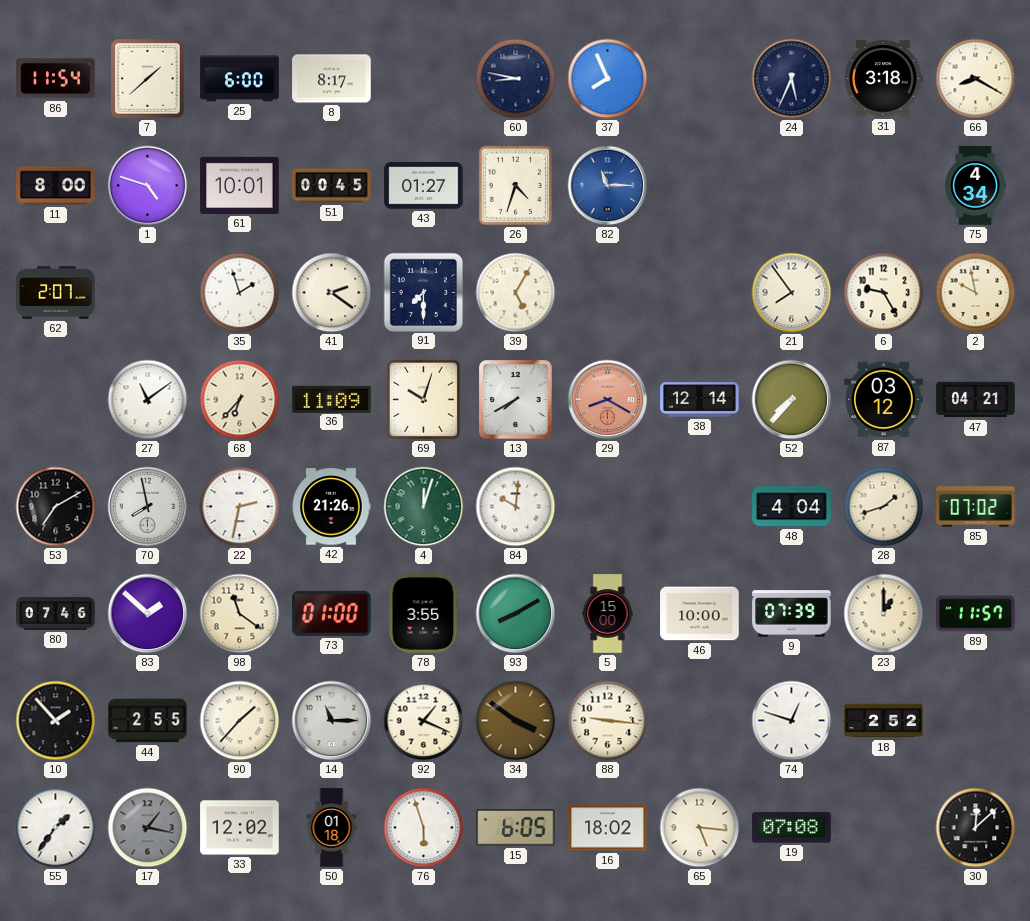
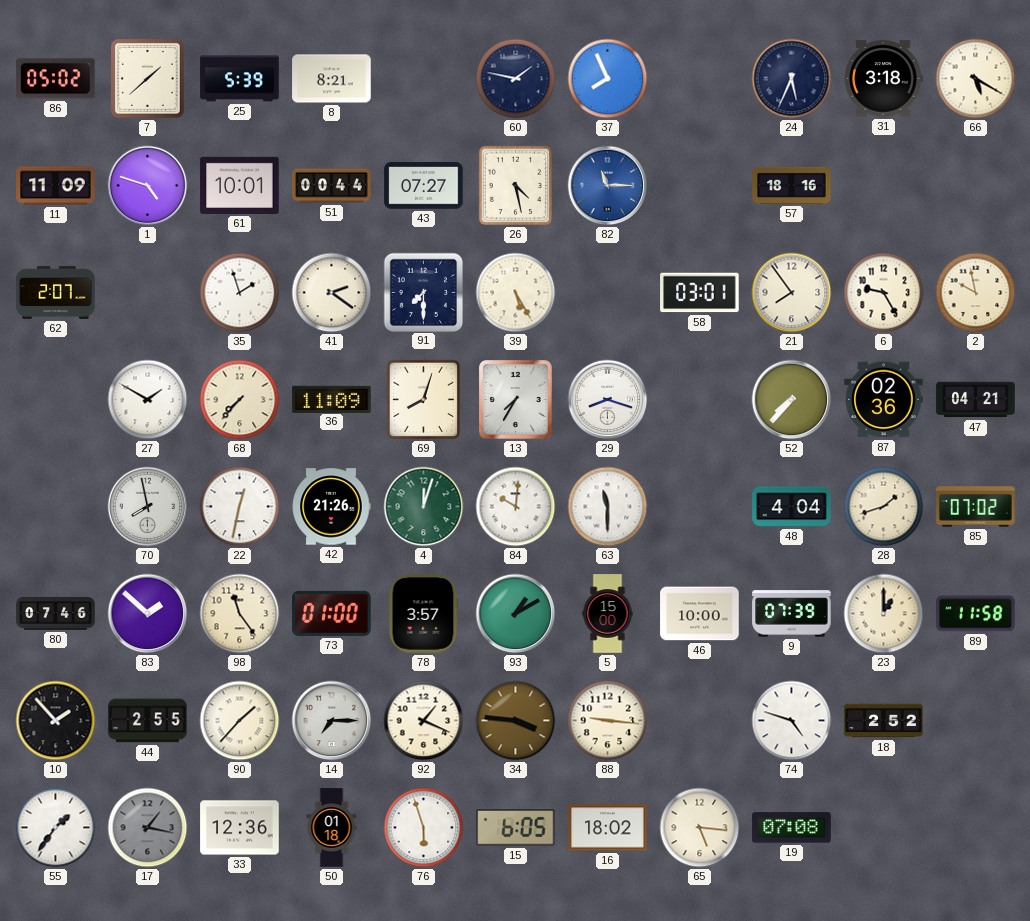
86: 11:54 -> 05:02 (56, 79)
25: 6:00 -> 5:39 (240, 79)
8: 8:17 -> 8:21 (332, 79)
60: 8:47 -> 1:47 (516, 79)
66: 8:20 -> 5:20 (976, 79)
11: 8:00 -> 11:09 (56, 186)
51: 00:45 -> 00:44 (332, 186)
43: 01:27 -> 07:27 (424, 186)
26: 4:33 -> 4:28 (516, 186)
57: none -> 18:16 (792, 185)
75: 4:34 -> none (976, 186)
39: 5:05 -> 5:25 (516, 293)
58: none -> 03:01 (700, 293)
27: 11:09 -> 1:50 (148, 400)
68: 6:37 -> 7:37 (240, 400)
69: 10:03 -> 8:03 (424, 400)
13: 7:40 -> 7:35 (516, 400)
29: 8:20 -> 8:18 (608, 400)
29 dial: salmon -> white (608, 400)
38: 12:14 -> none (700, 400)
87: 03:12 -> 02:36 (884, 400)
53: 7:10 -> none (56, 507)
22: 2:32 -> 12:32 (240, 507)
63: none -> 11:30 (608, 507)
98: 11:21 -> 11:24 (240, 614)
78: 3:55 -> 3:57 (424, 614)
93: 8:10 -> 1:10 (516, 614)
89: 11:57 -> 11:58 (976, 614)
14: 11:15 -> 7:15 (332, 721)
34: 3:51 -> 3:46 (516, 721)
74: 12:48 -> 4:48 (792, 721)
33: 12:02 -> 12:36 (240, 828)
30: 12:08 -> none (976, 828)
